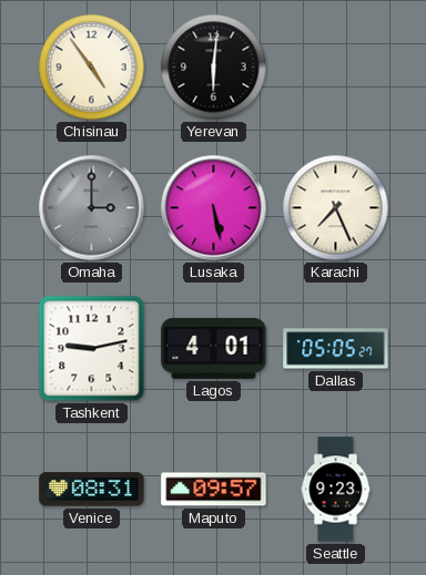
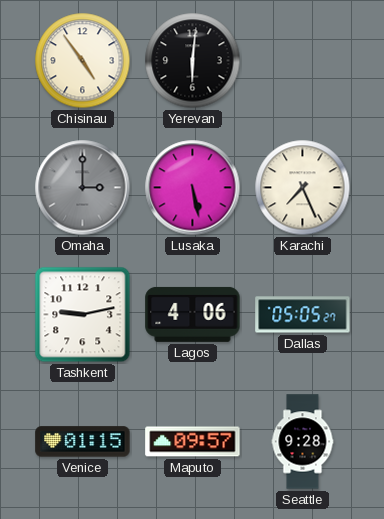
Lagos: 4:01 -> 4:06 (193, 314)
Venice: 08:31 -> 01:15 (83, 442)
Seattle: 9:23 -> 9:28 (303, 442)
